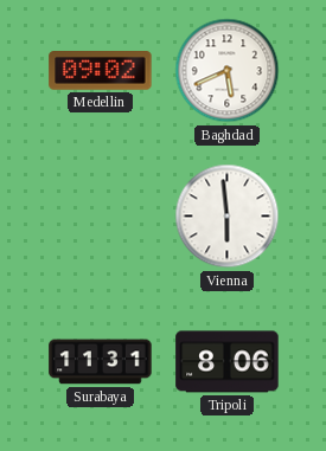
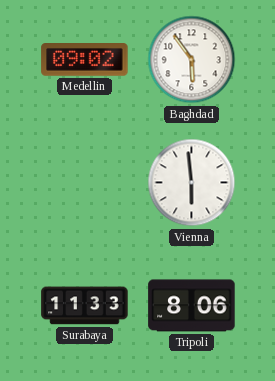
Baghdad: 5:41 -> 5:54 (192, 60)
Surabaya: 11:31 -> 11:33 (85, 306)
